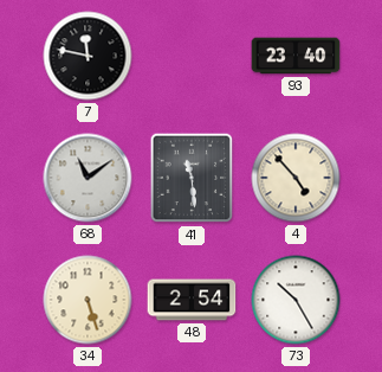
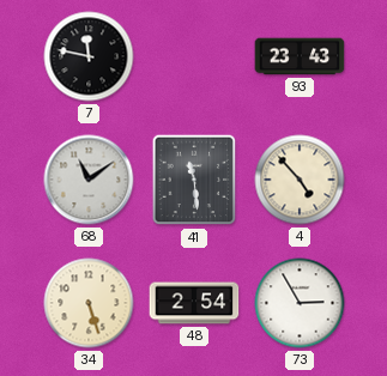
93: 23:40 -> 23:43 (300, 56)
73: 10:25 -> 2:55 (300, 303)
